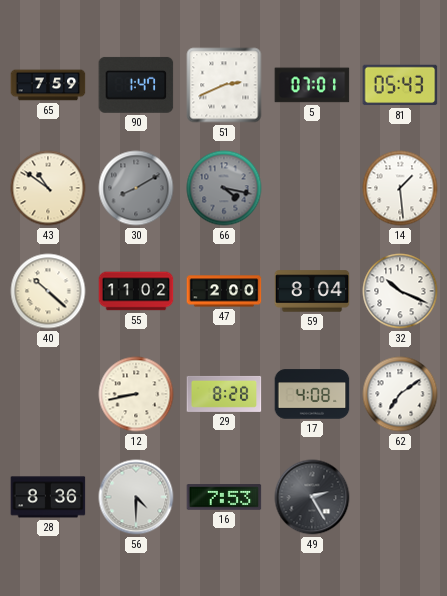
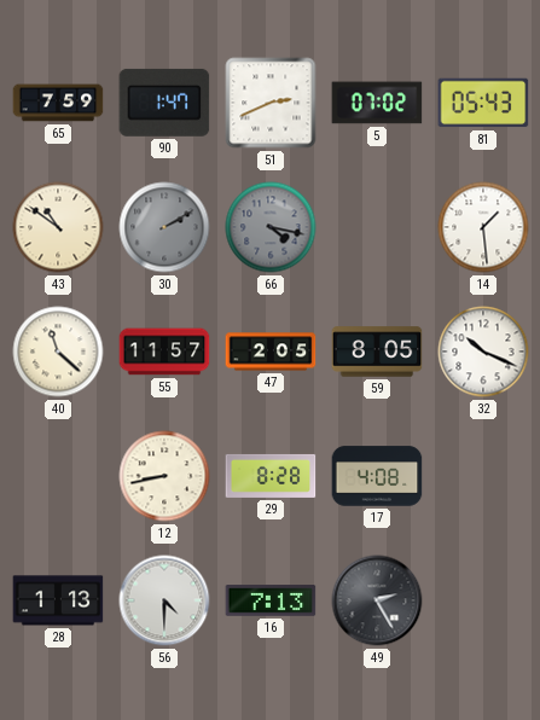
5: 07:01 -> 07:02 (377, 103)
30: 8:10 -> 2:10 (164, 227)
40: 10:22 -> 11:22 (58, 352)
55: 11:02 -> 11:57 (164, 352)
47: 2:00 -> 2:05 (271, 352)
59: 8:04 -> 8:05 (377, 352)
62: 7:09 -> none (400, 394)
28: 8:36 -> 1:13 (58, 600)
16: 7:53 -> 7:13 (271, 600)
